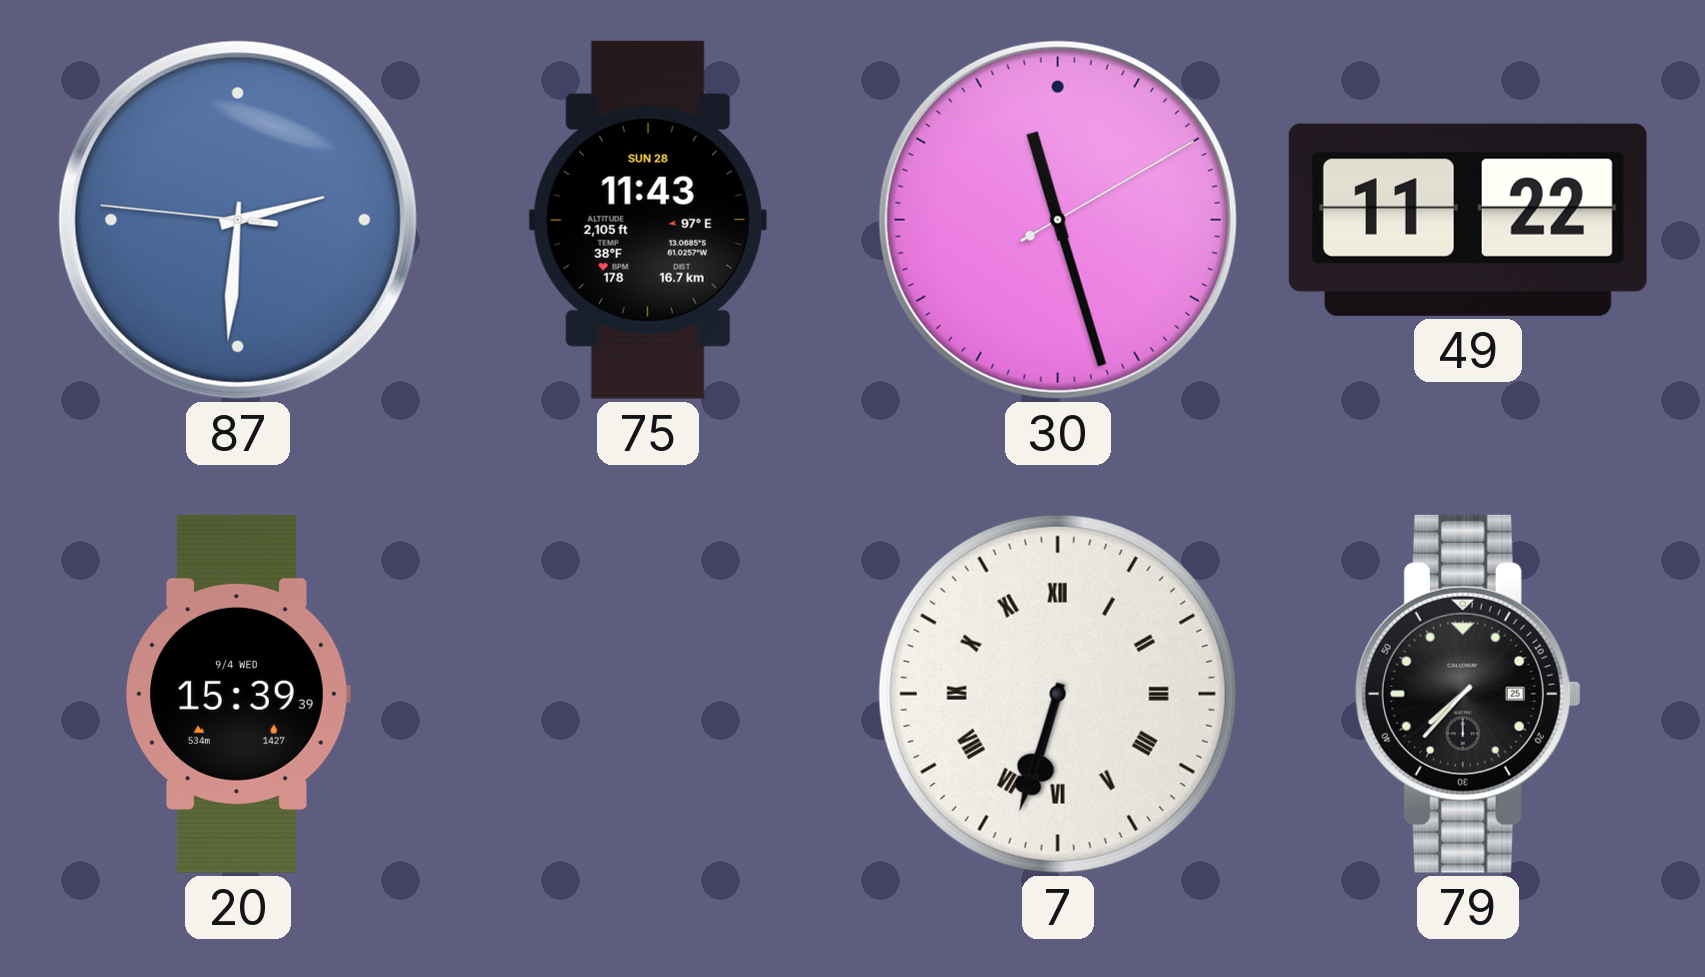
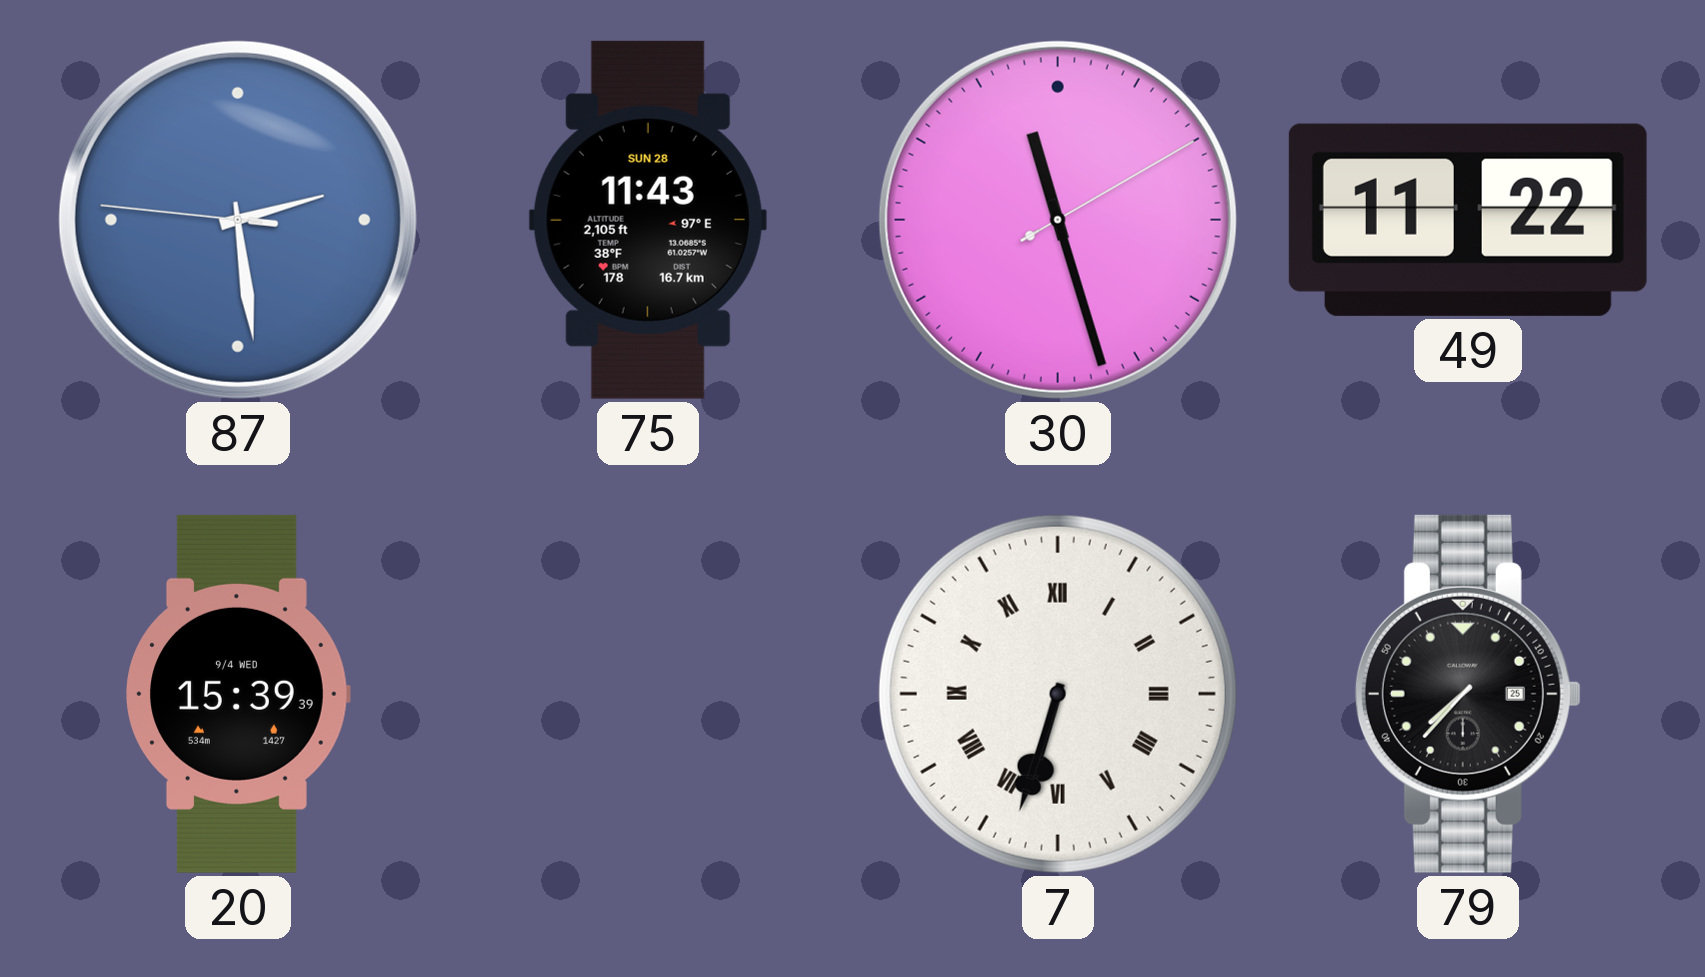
87: 2:30 -> 2:28 (238, 220)
